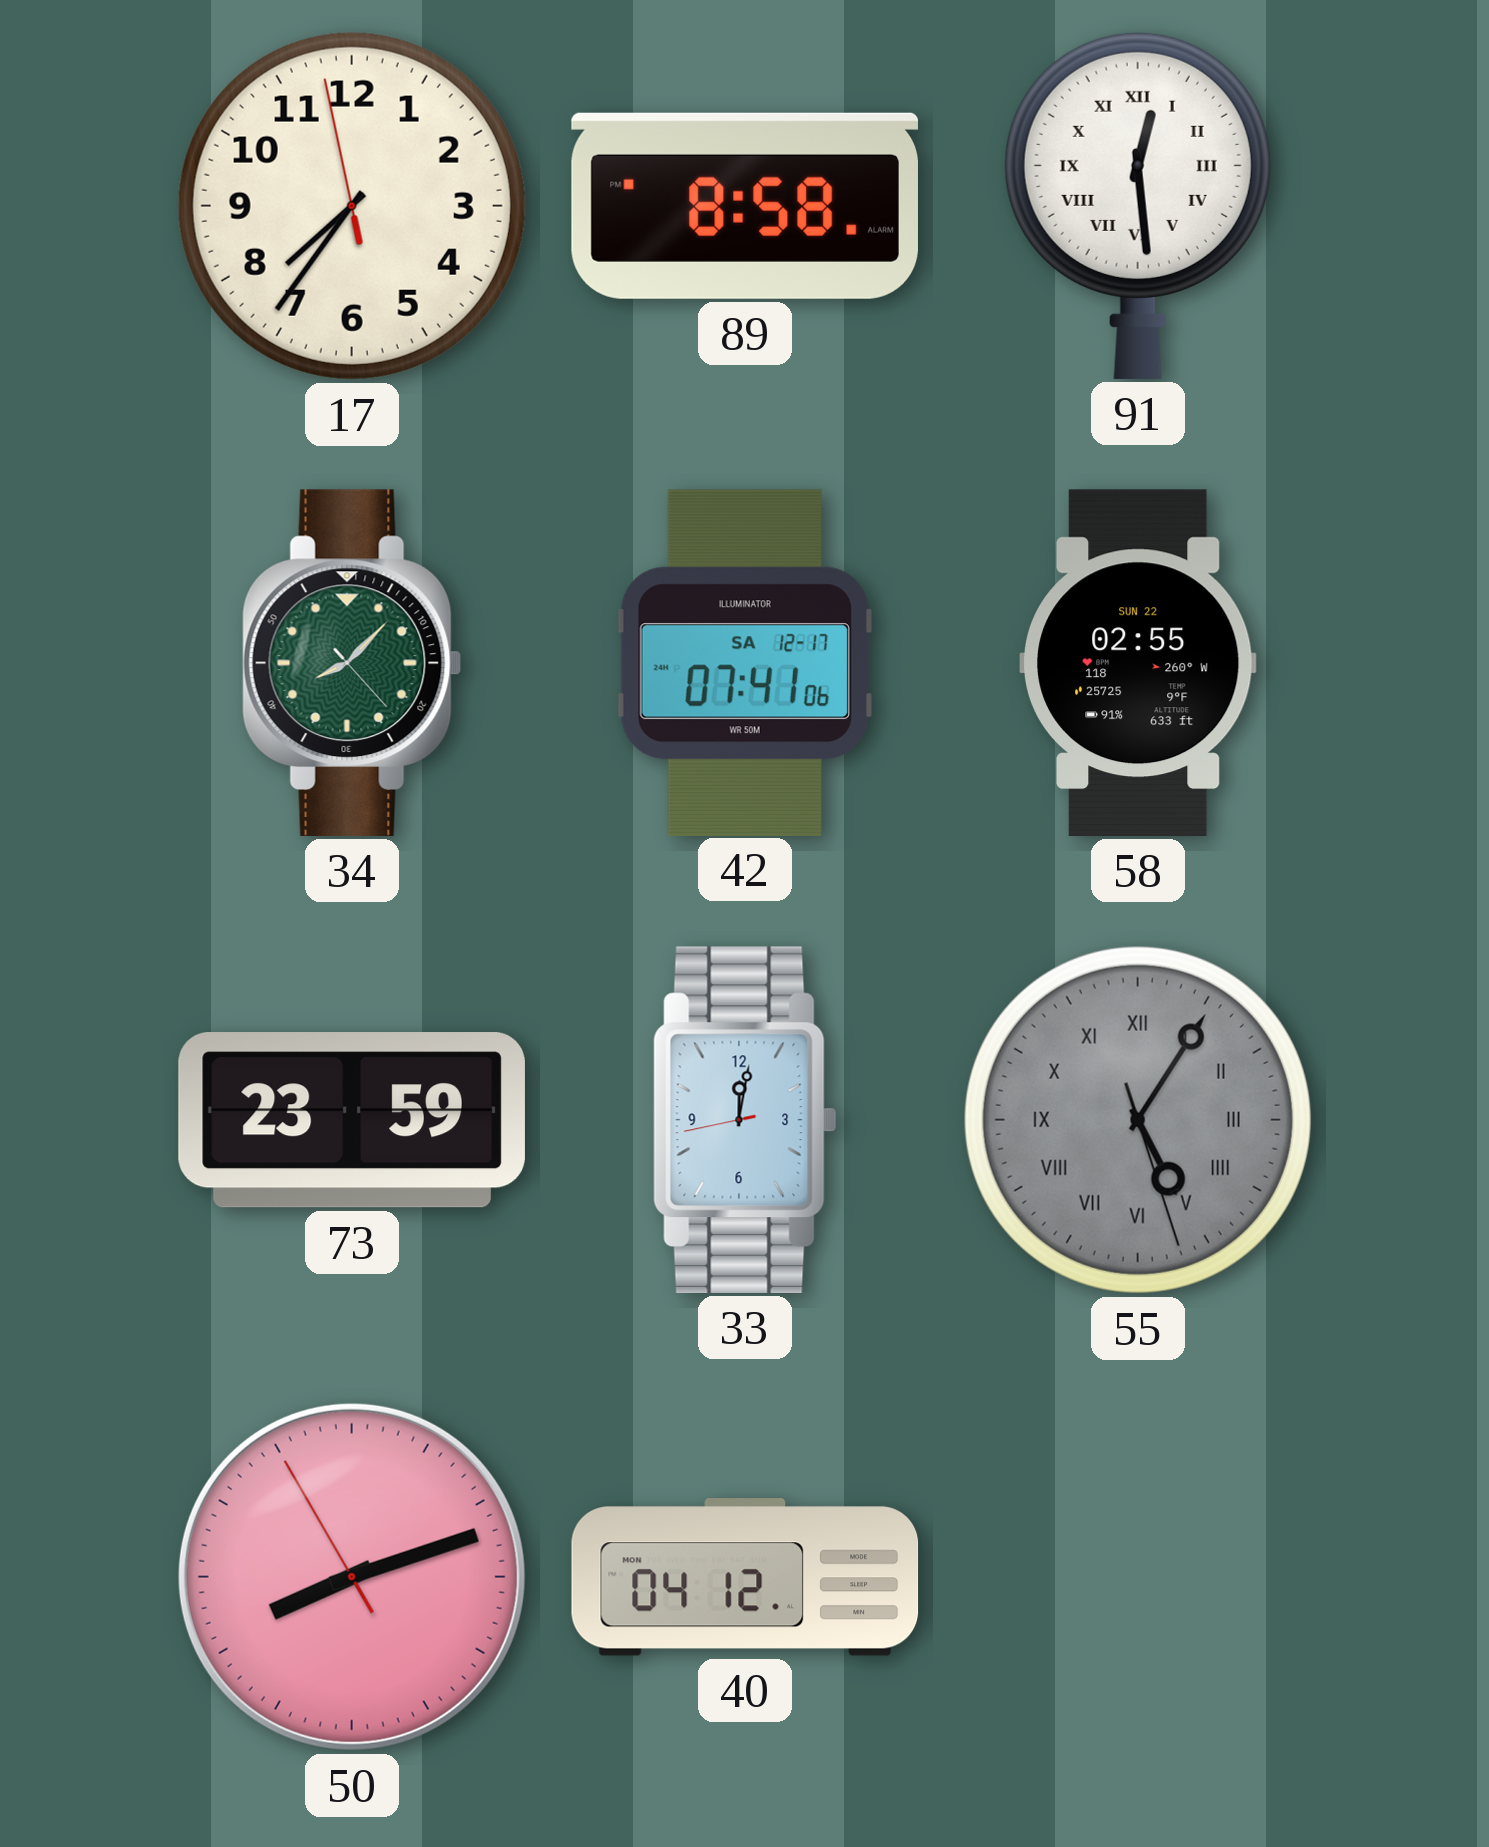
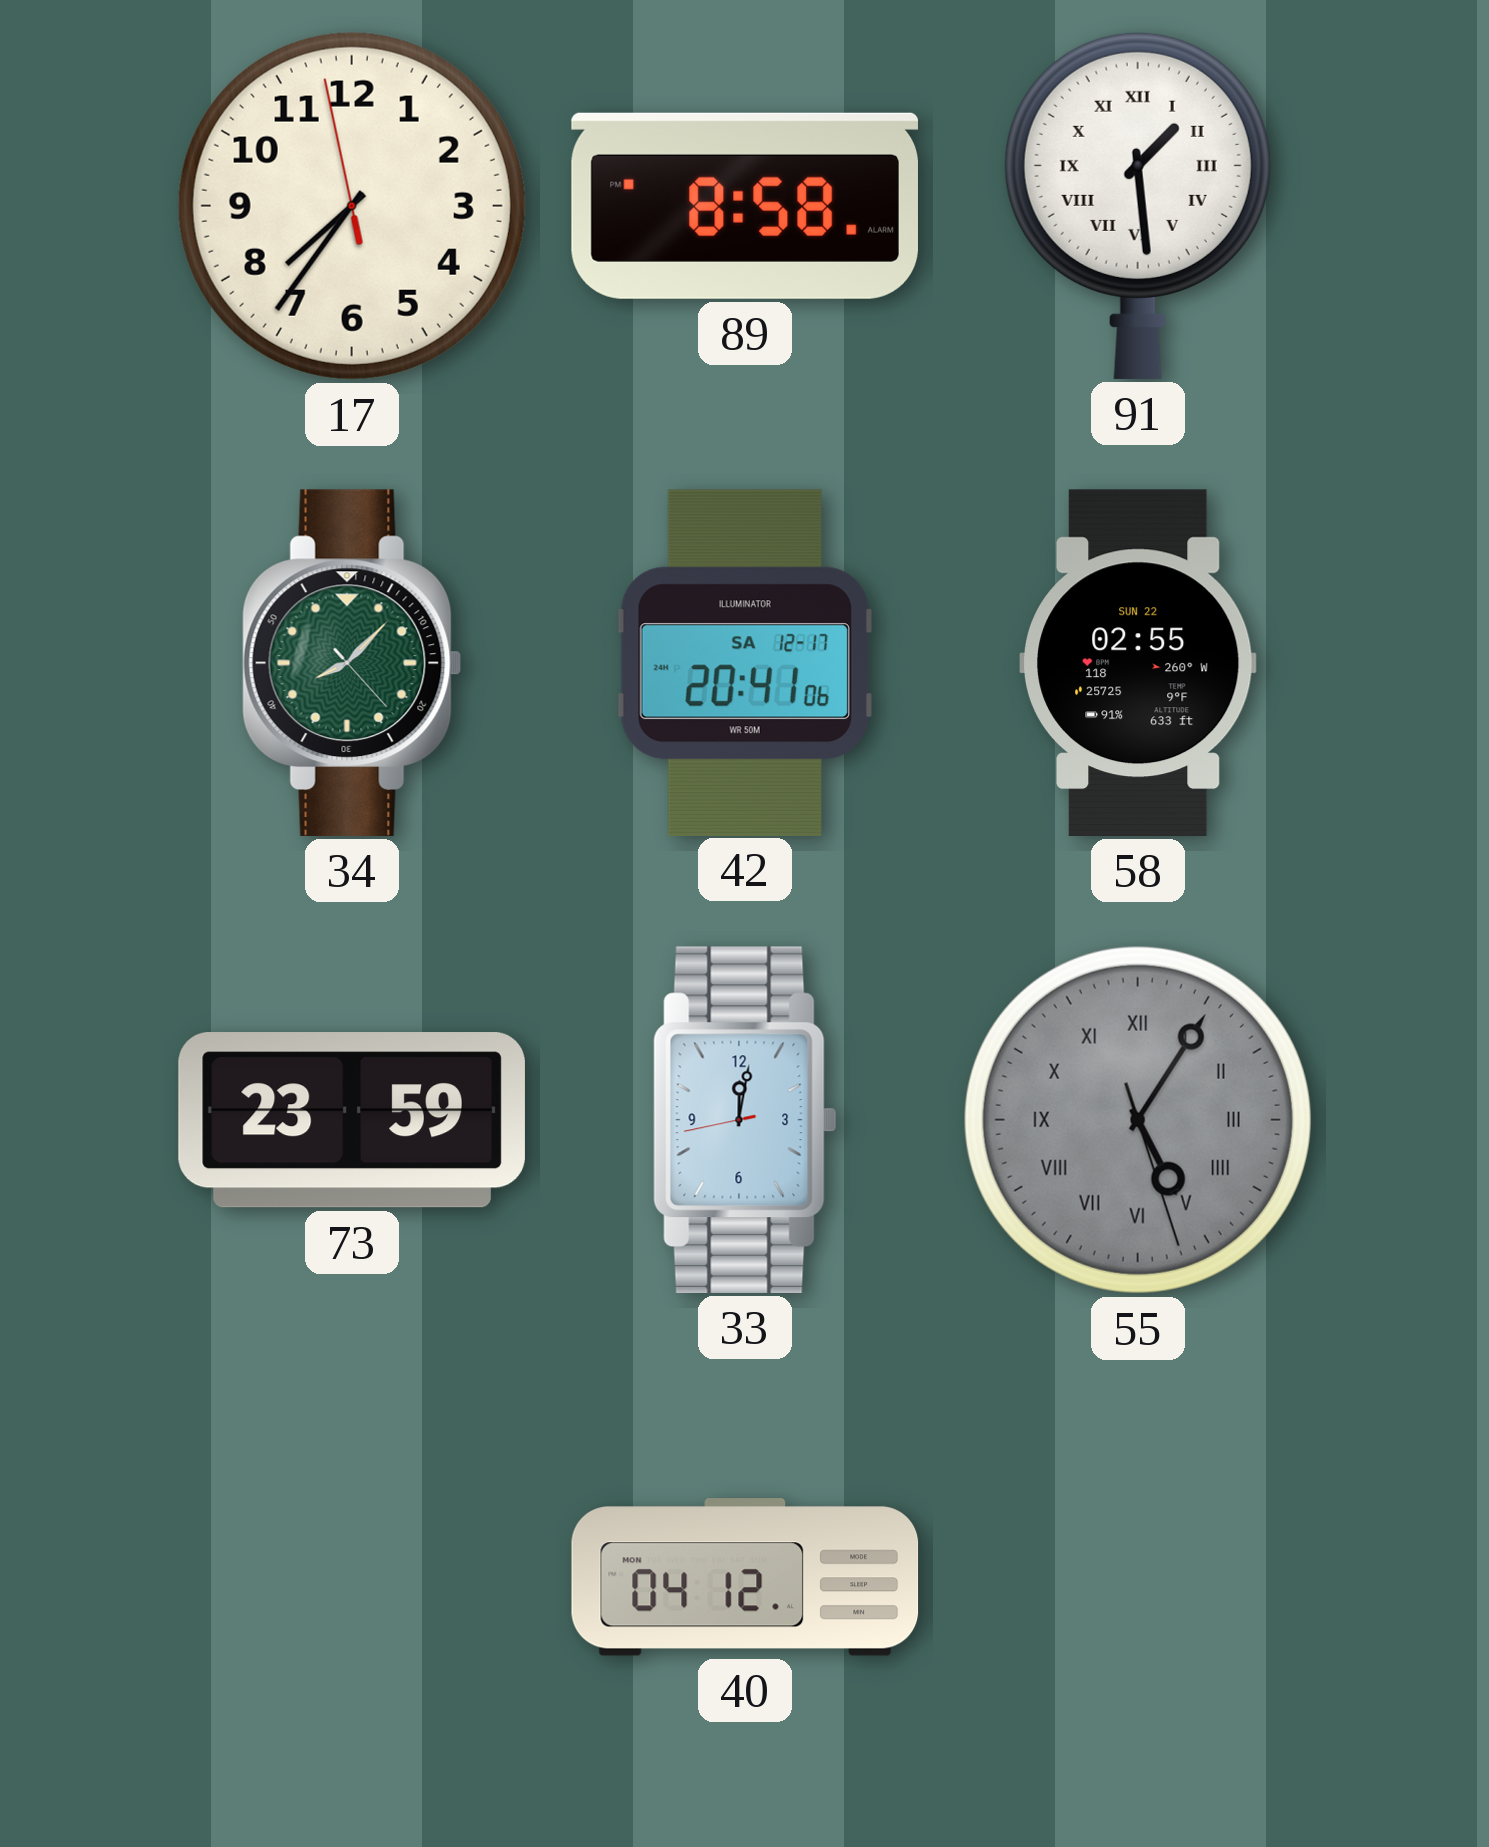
91: 12:29 -> 1:29 (1138, 205)
42: 07:41 -> 20:41 (745, 662)
50: 8:11 -> none (352, 1577)
